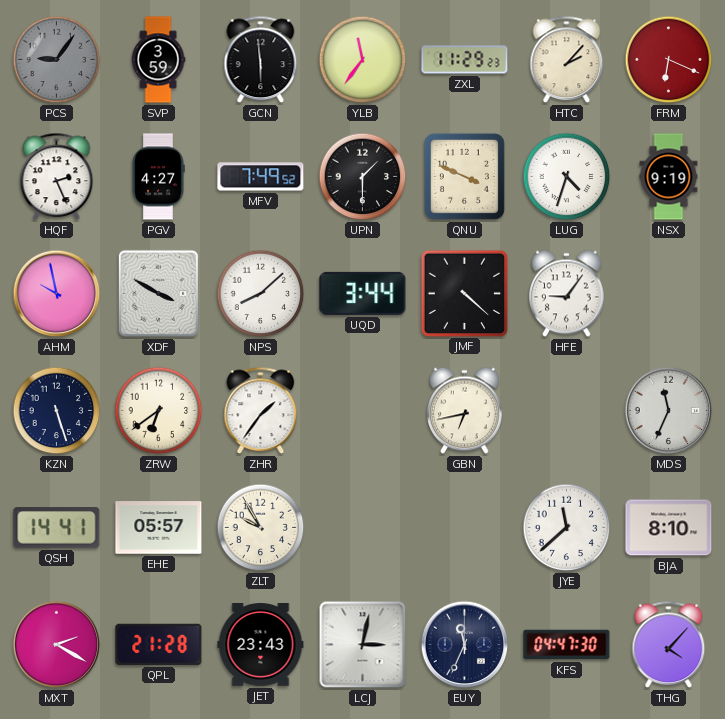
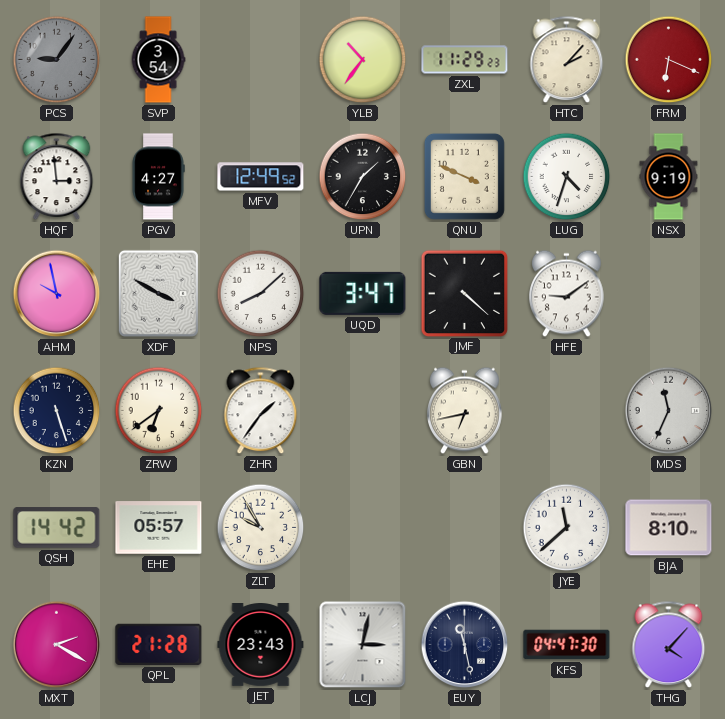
SVP: 3:59 -> 3:54 (158, 60)
GCN: 5:59 -> none (261, 60)
YLB: 11:36 -> 10:36 (363, 60)
HQF: 2:26 -> 2:59 (57, 177)
MFV: 7:49 -> 12:49 (261, 177)
UPN: 1:30 -> 1:35 (363, 177)
UQD: 3:44 -> 3:47 (363, 293)
HFE: 9:06 -> 9:09 (567, 294)
QSH: 14:41 -> 14:42 (57, 528)
EUY: 11:34 -> 11:28 (465, 645)
